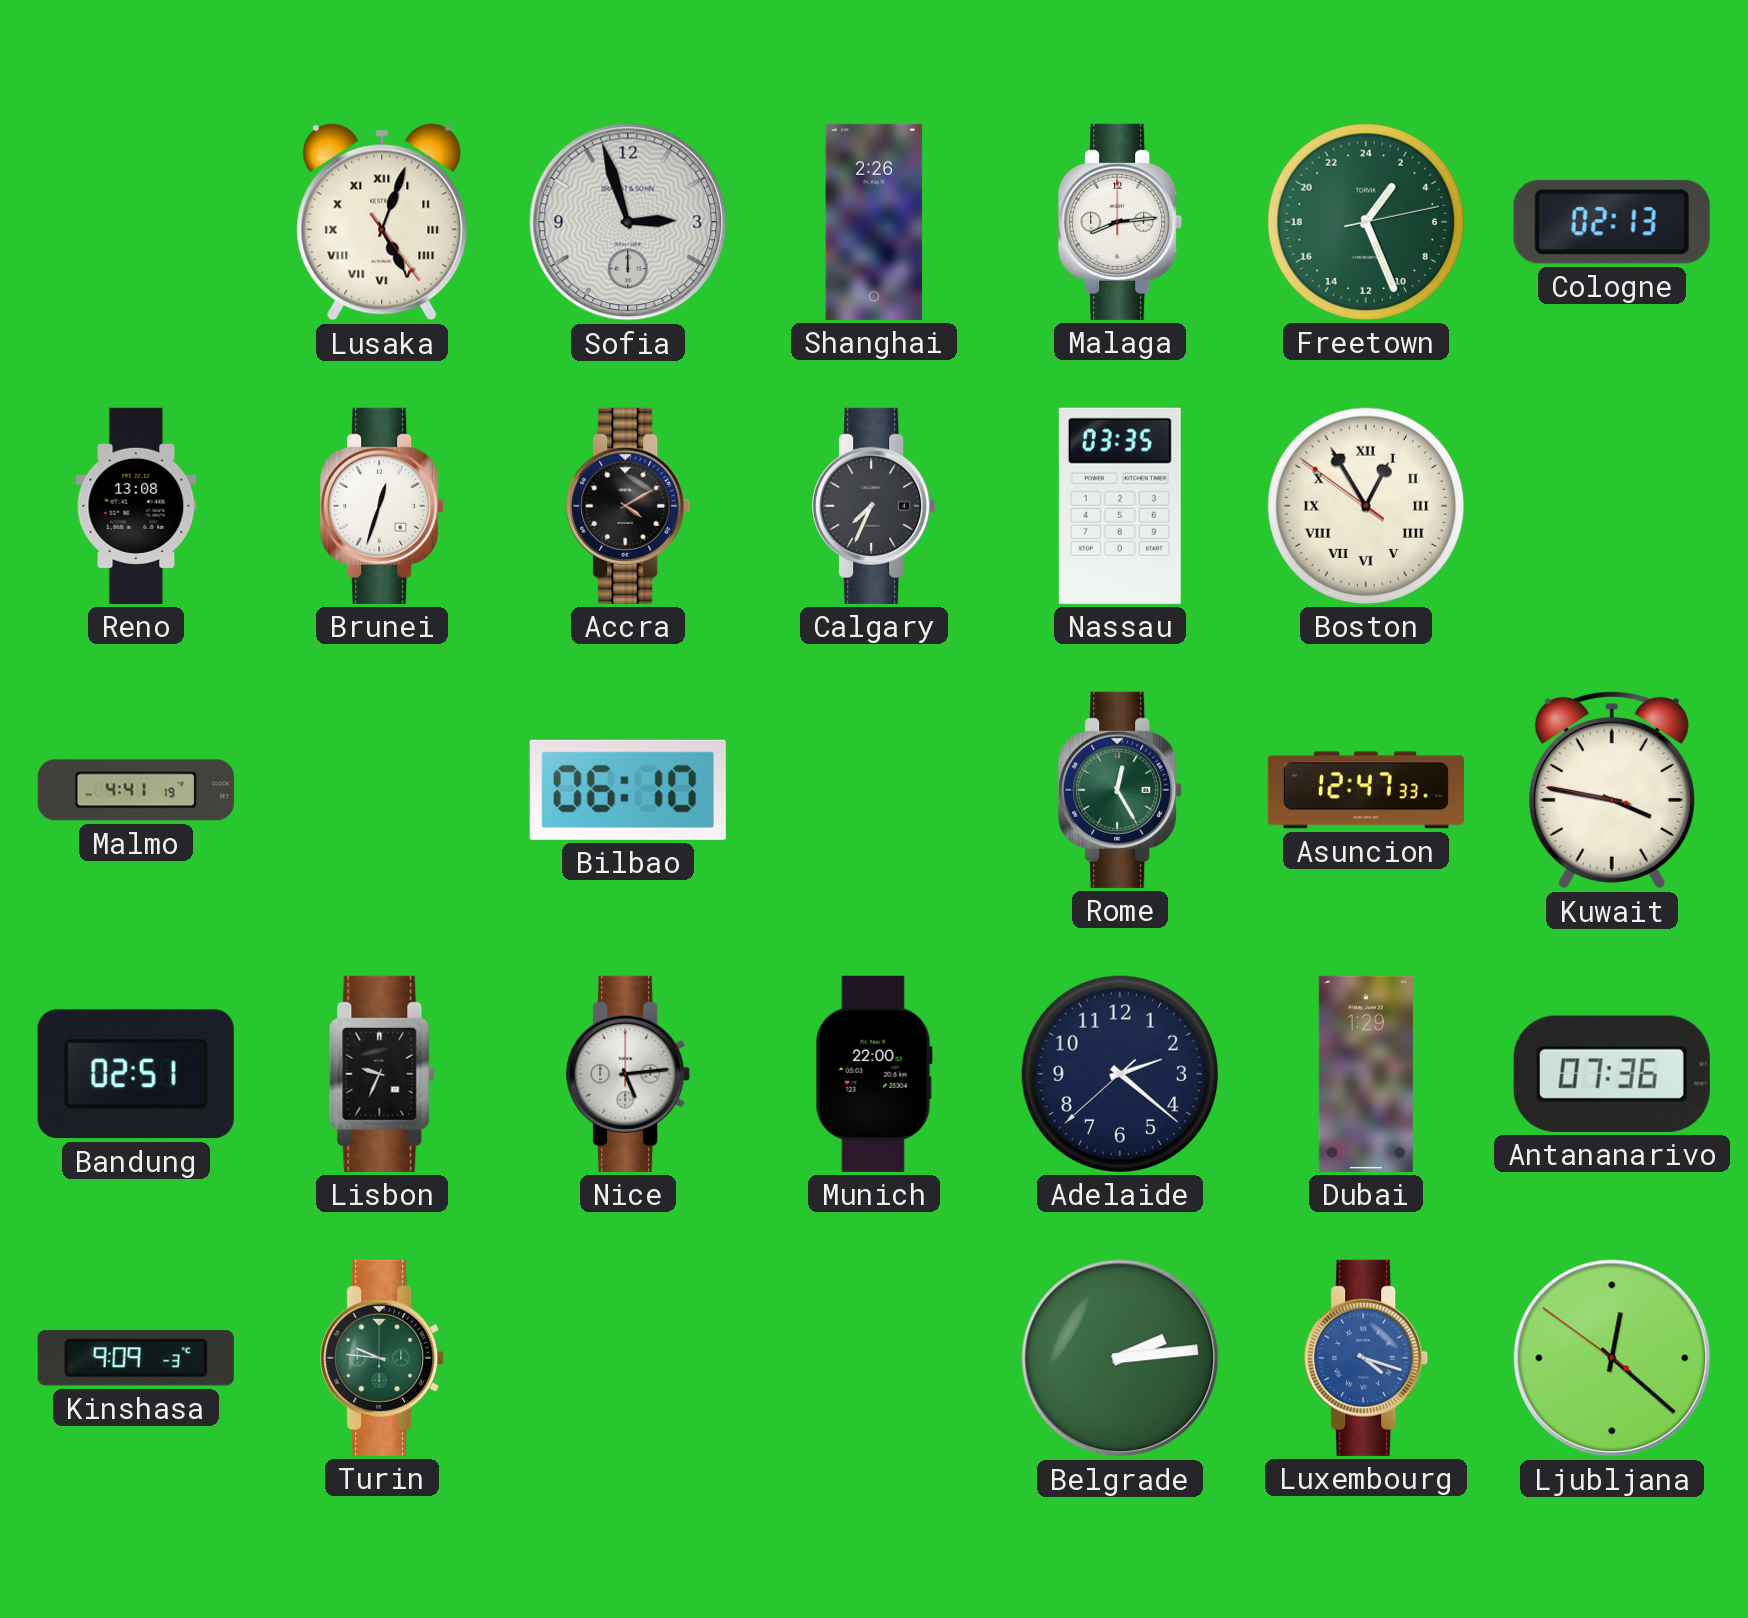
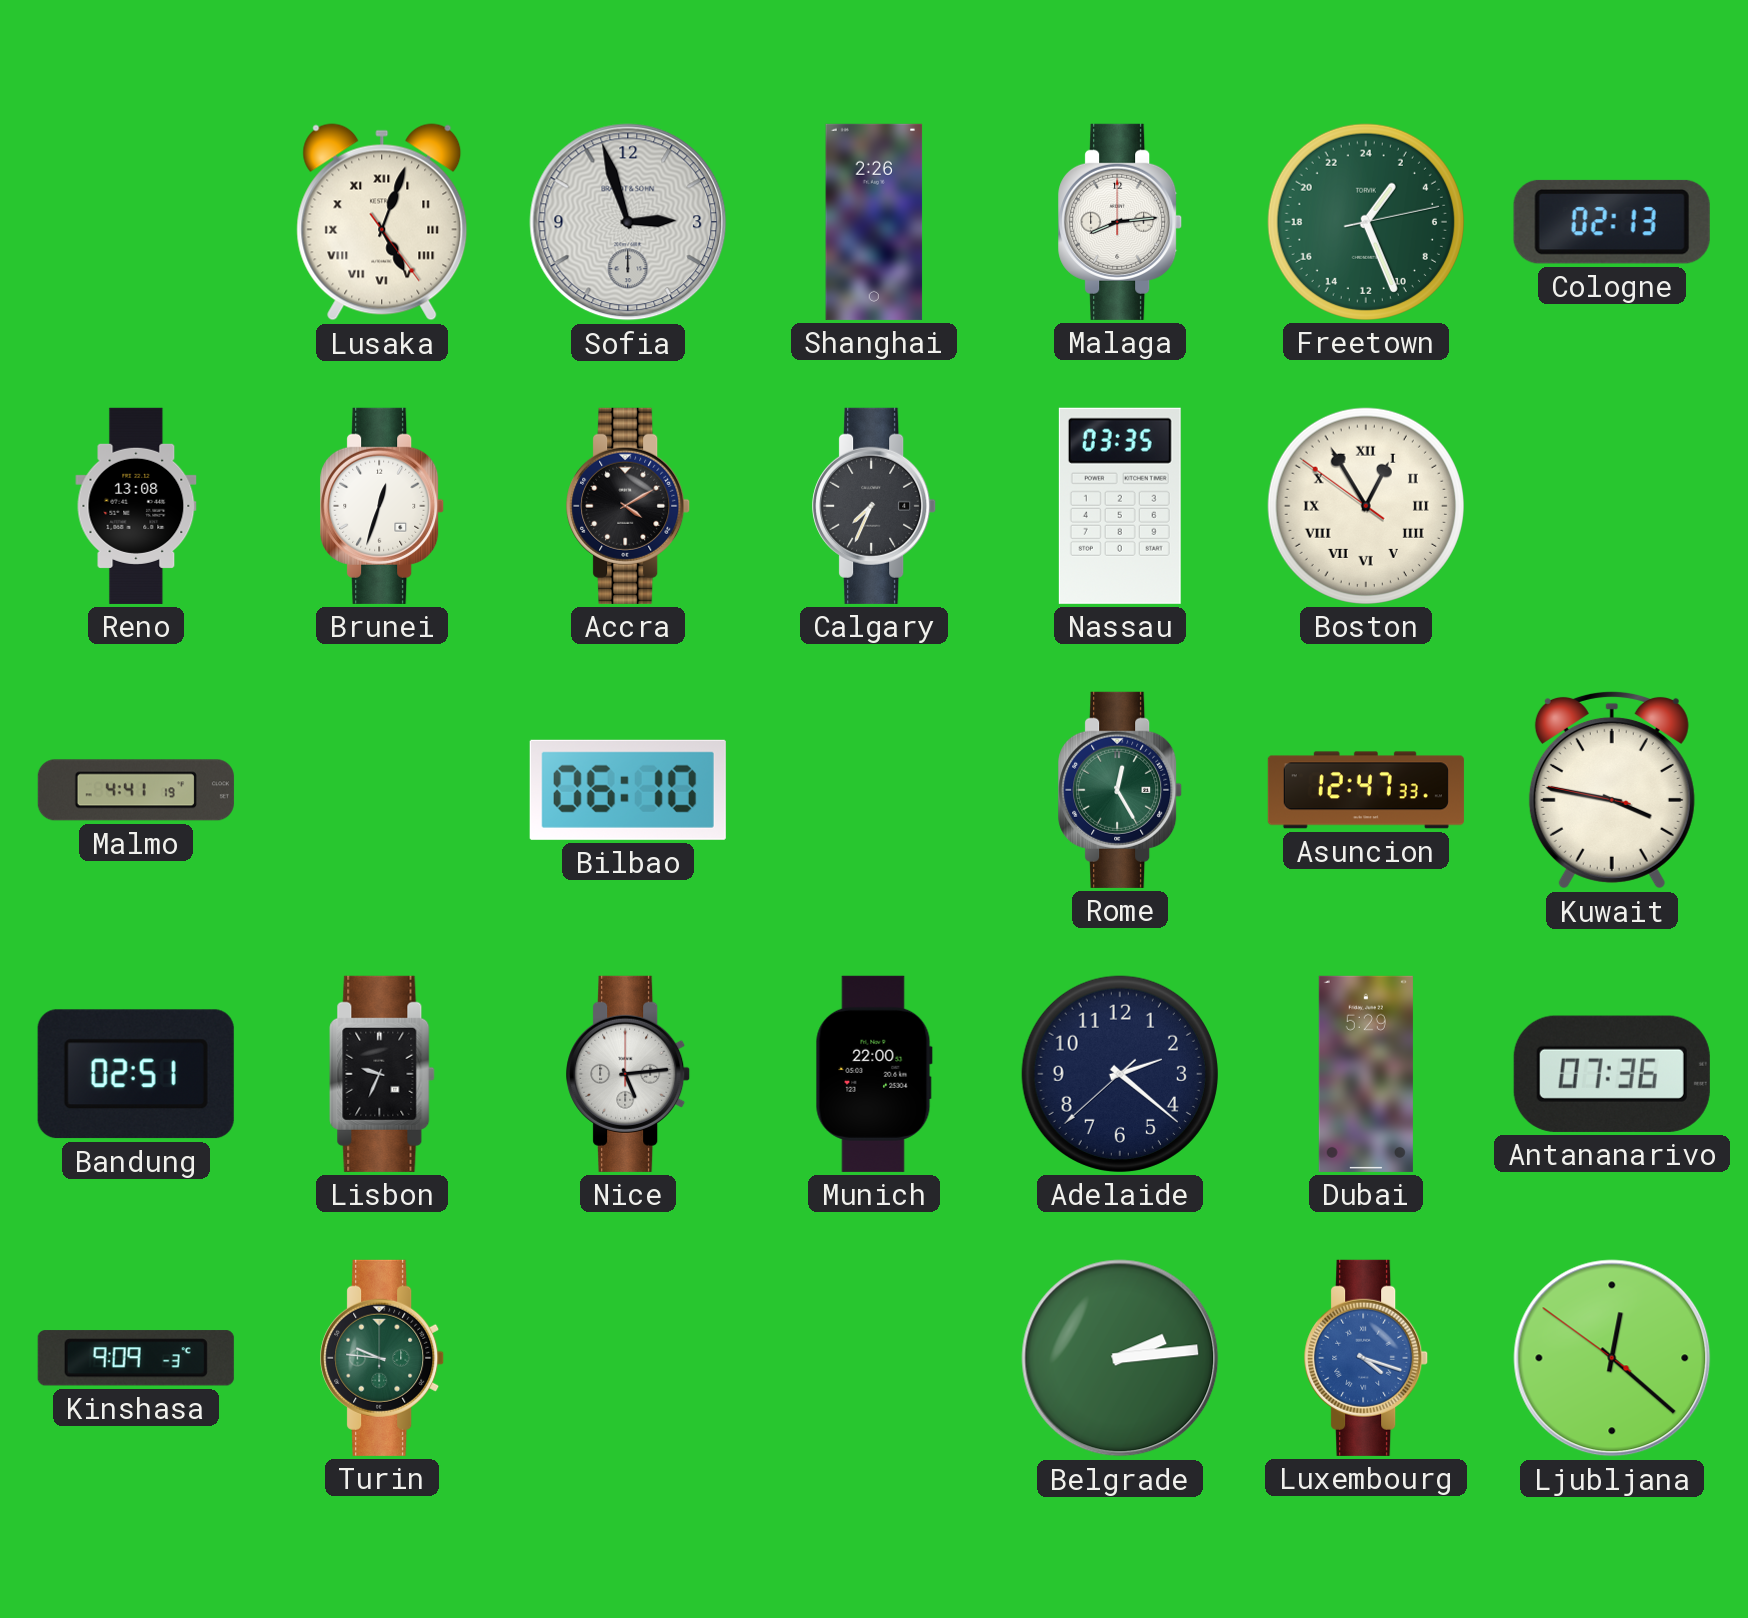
Dubai: 1:29 -> 5:29 (1366, 1074)
